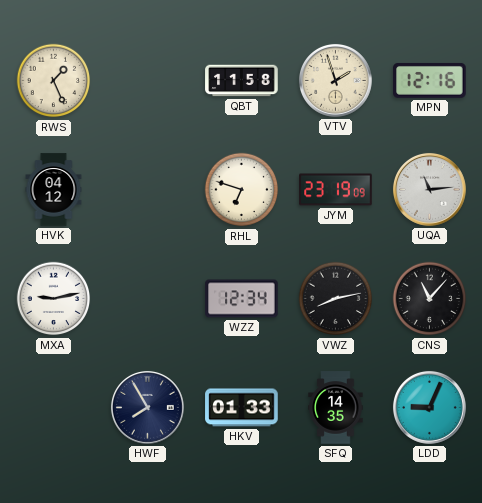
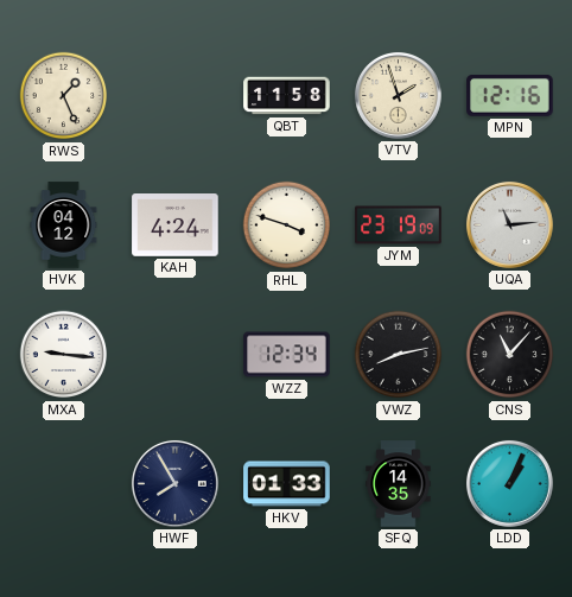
KAH: none -> 4:24 (176, 226)
RHL: 6:48 -> 3:48 (287, 226)
MXA: 9:13 -> 9:16 (64, 355)
LDD: 9:04 -> 1:04 (510, 484)
